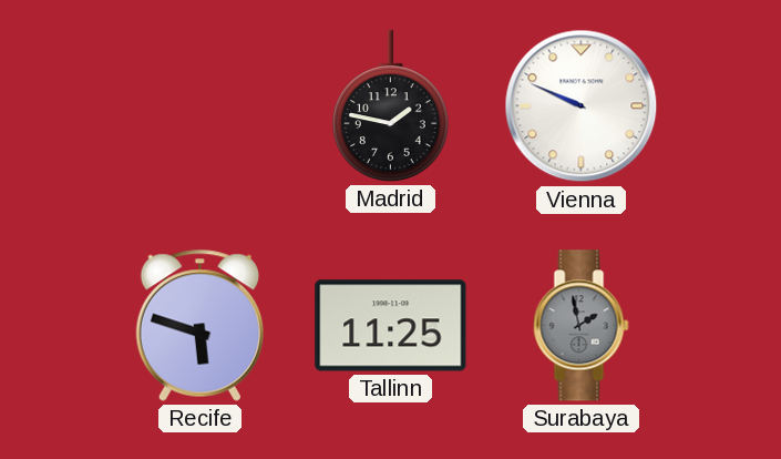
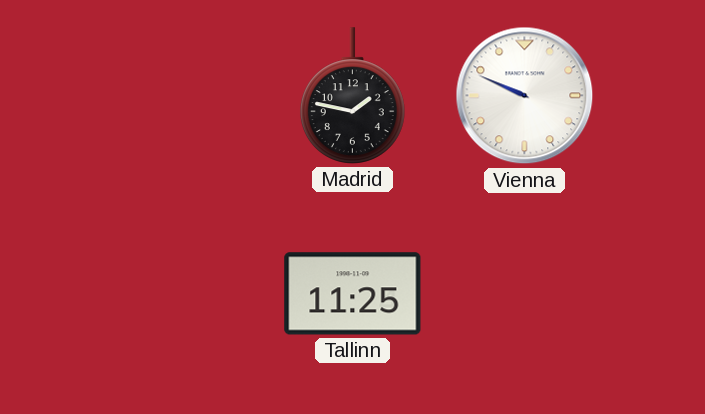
Recife: 5:48 -> none (199, 325)
Surabaya: 1:58 -> none (582, 326)
